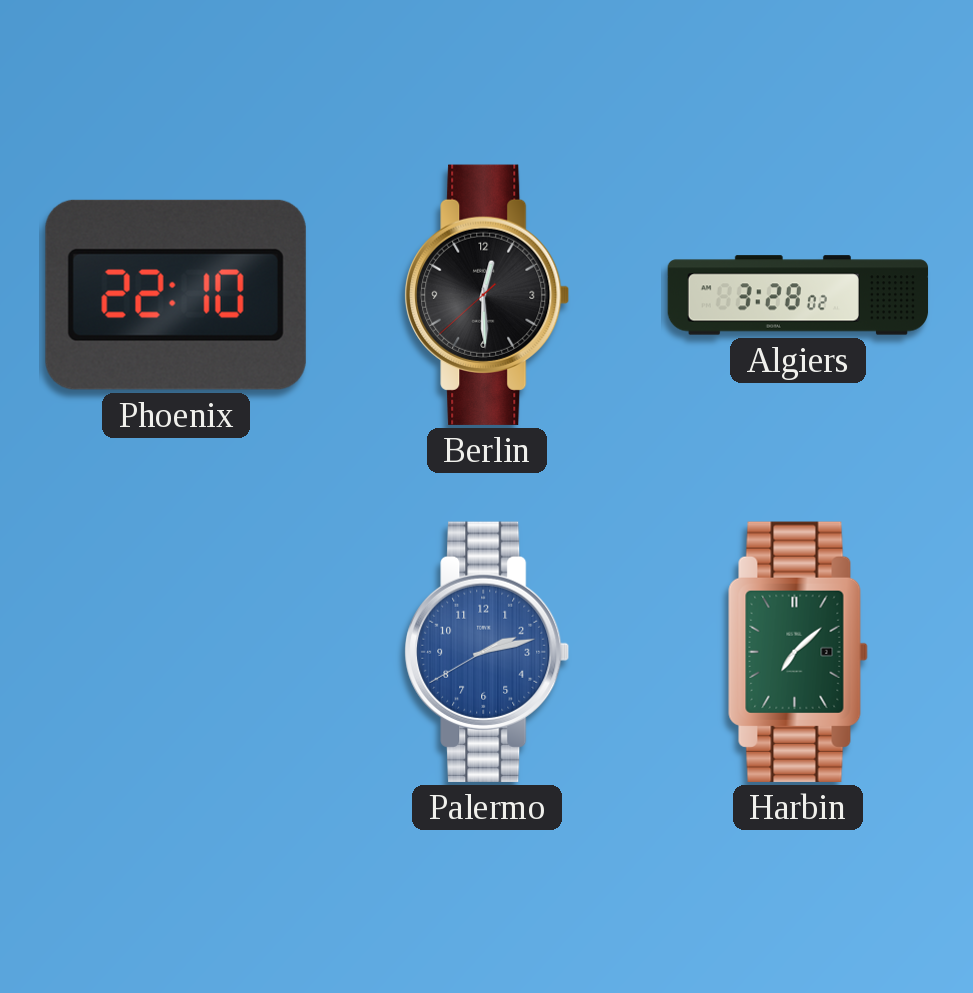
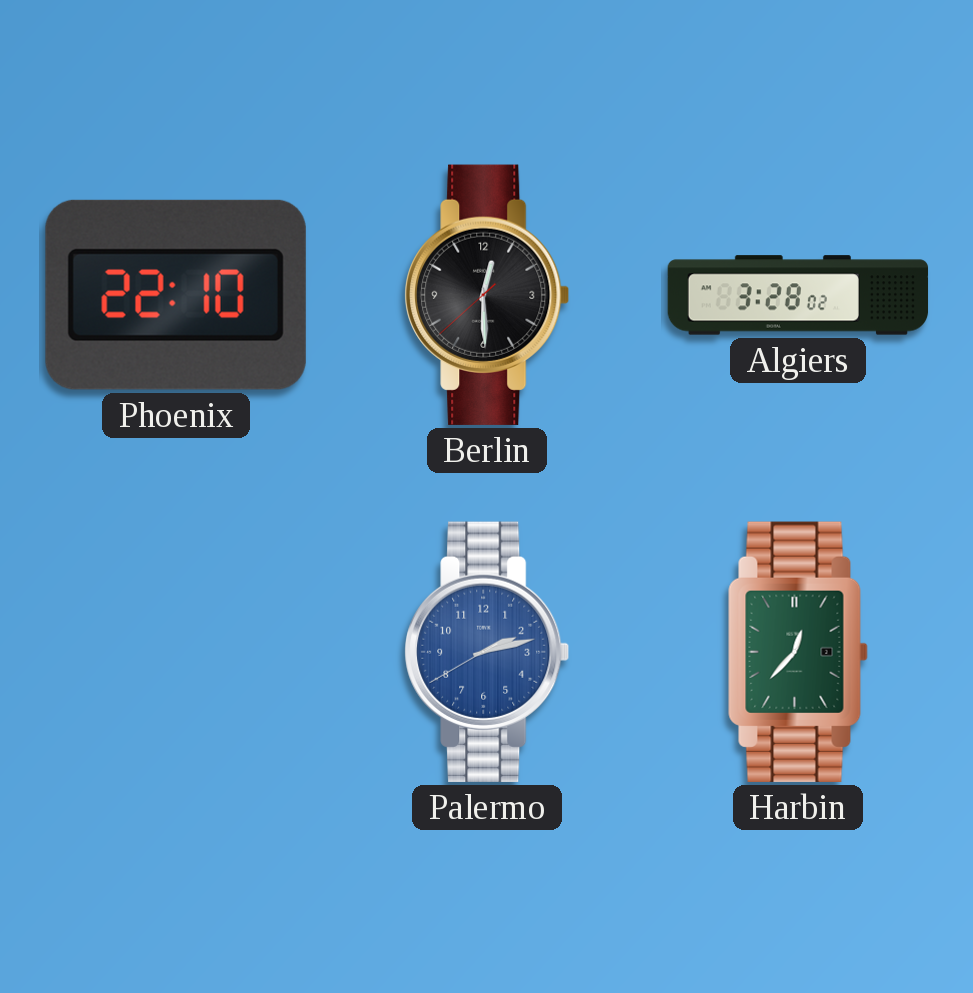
Harbin: 7:08 -> 12:37 (798, 652)
